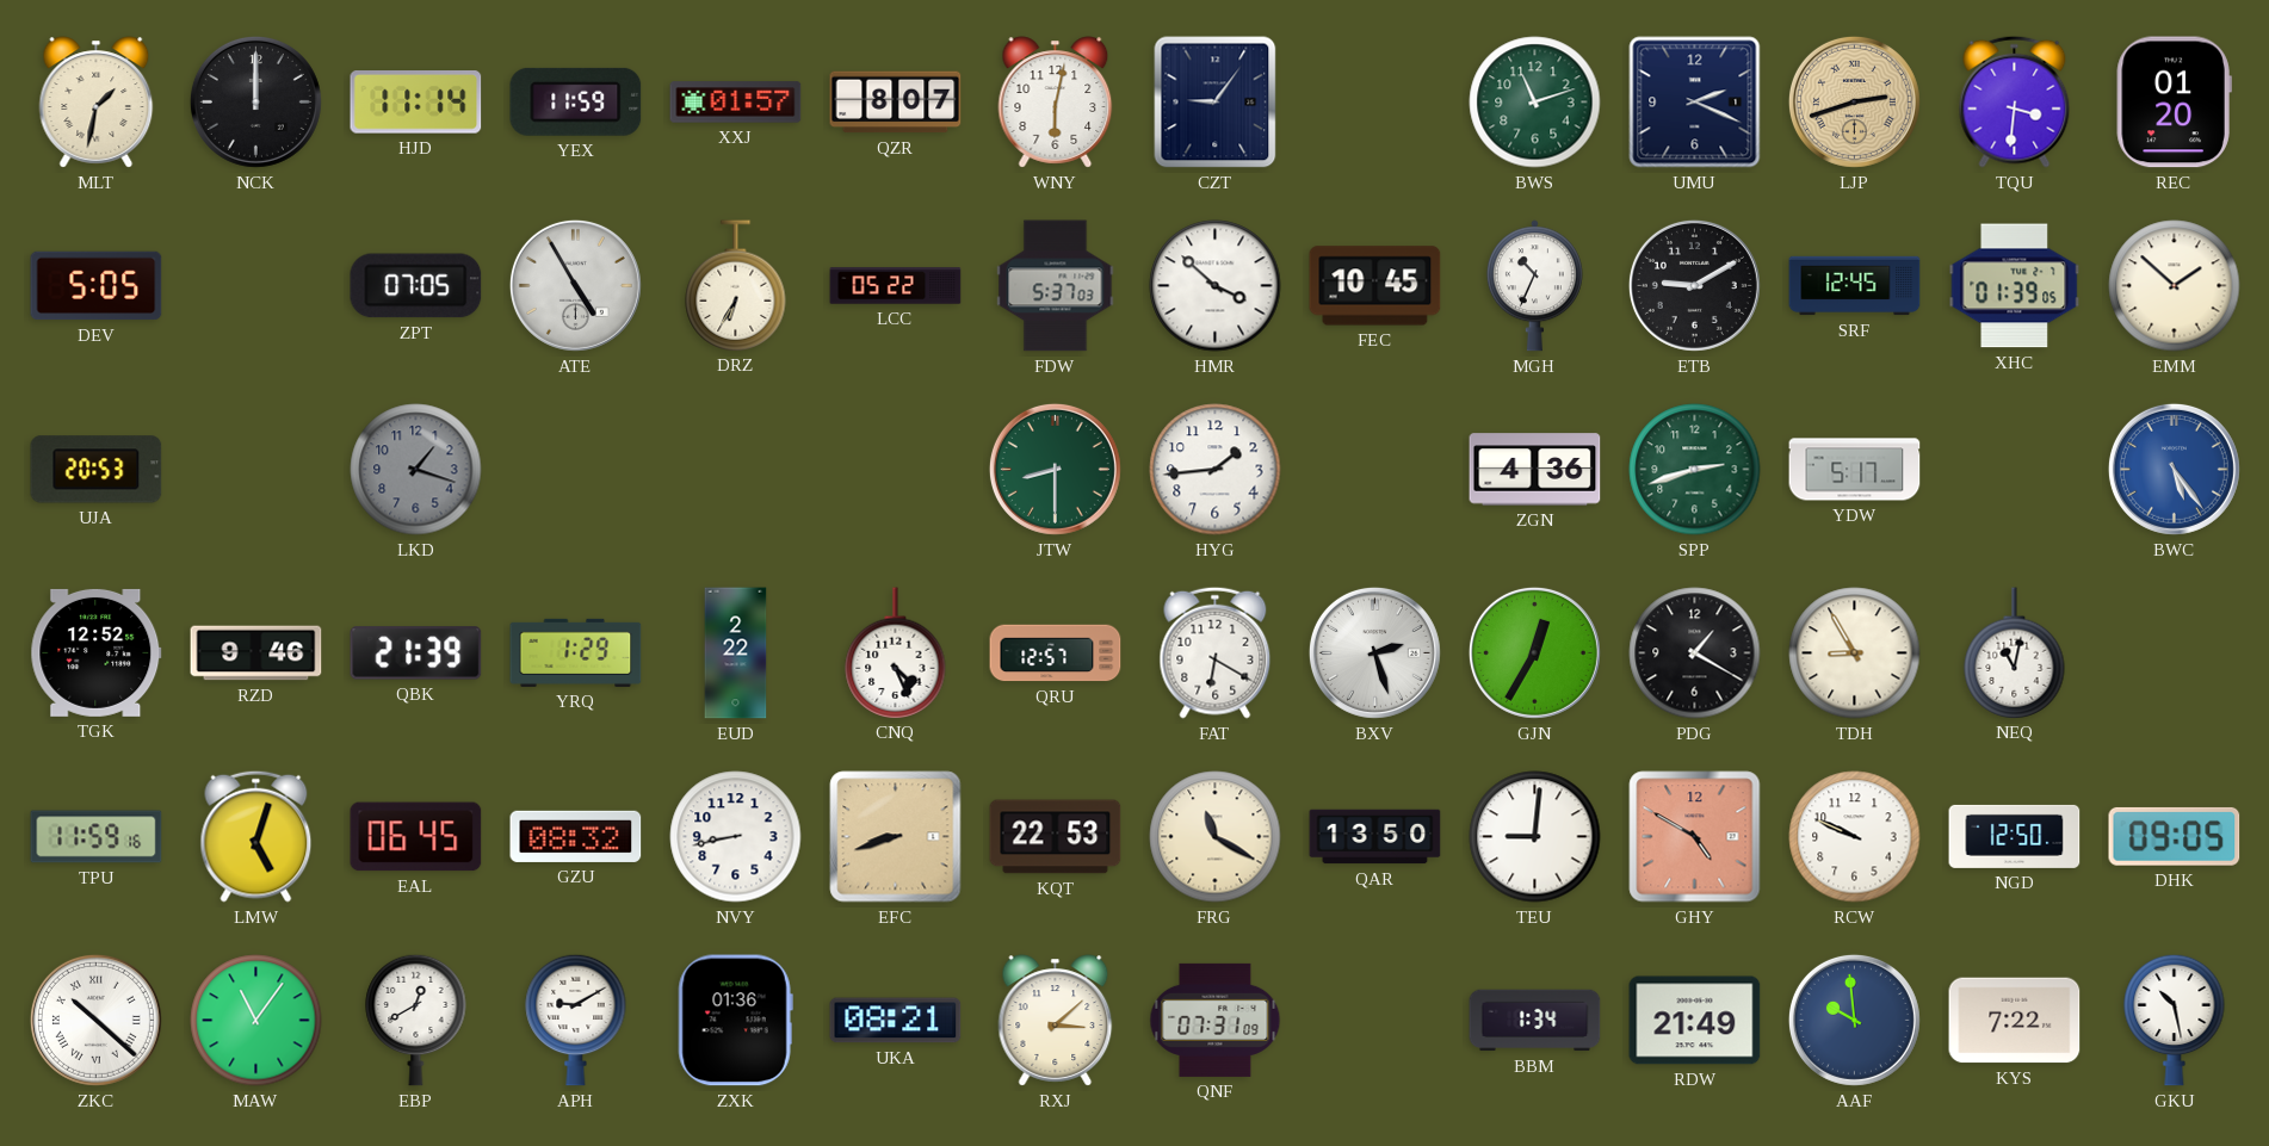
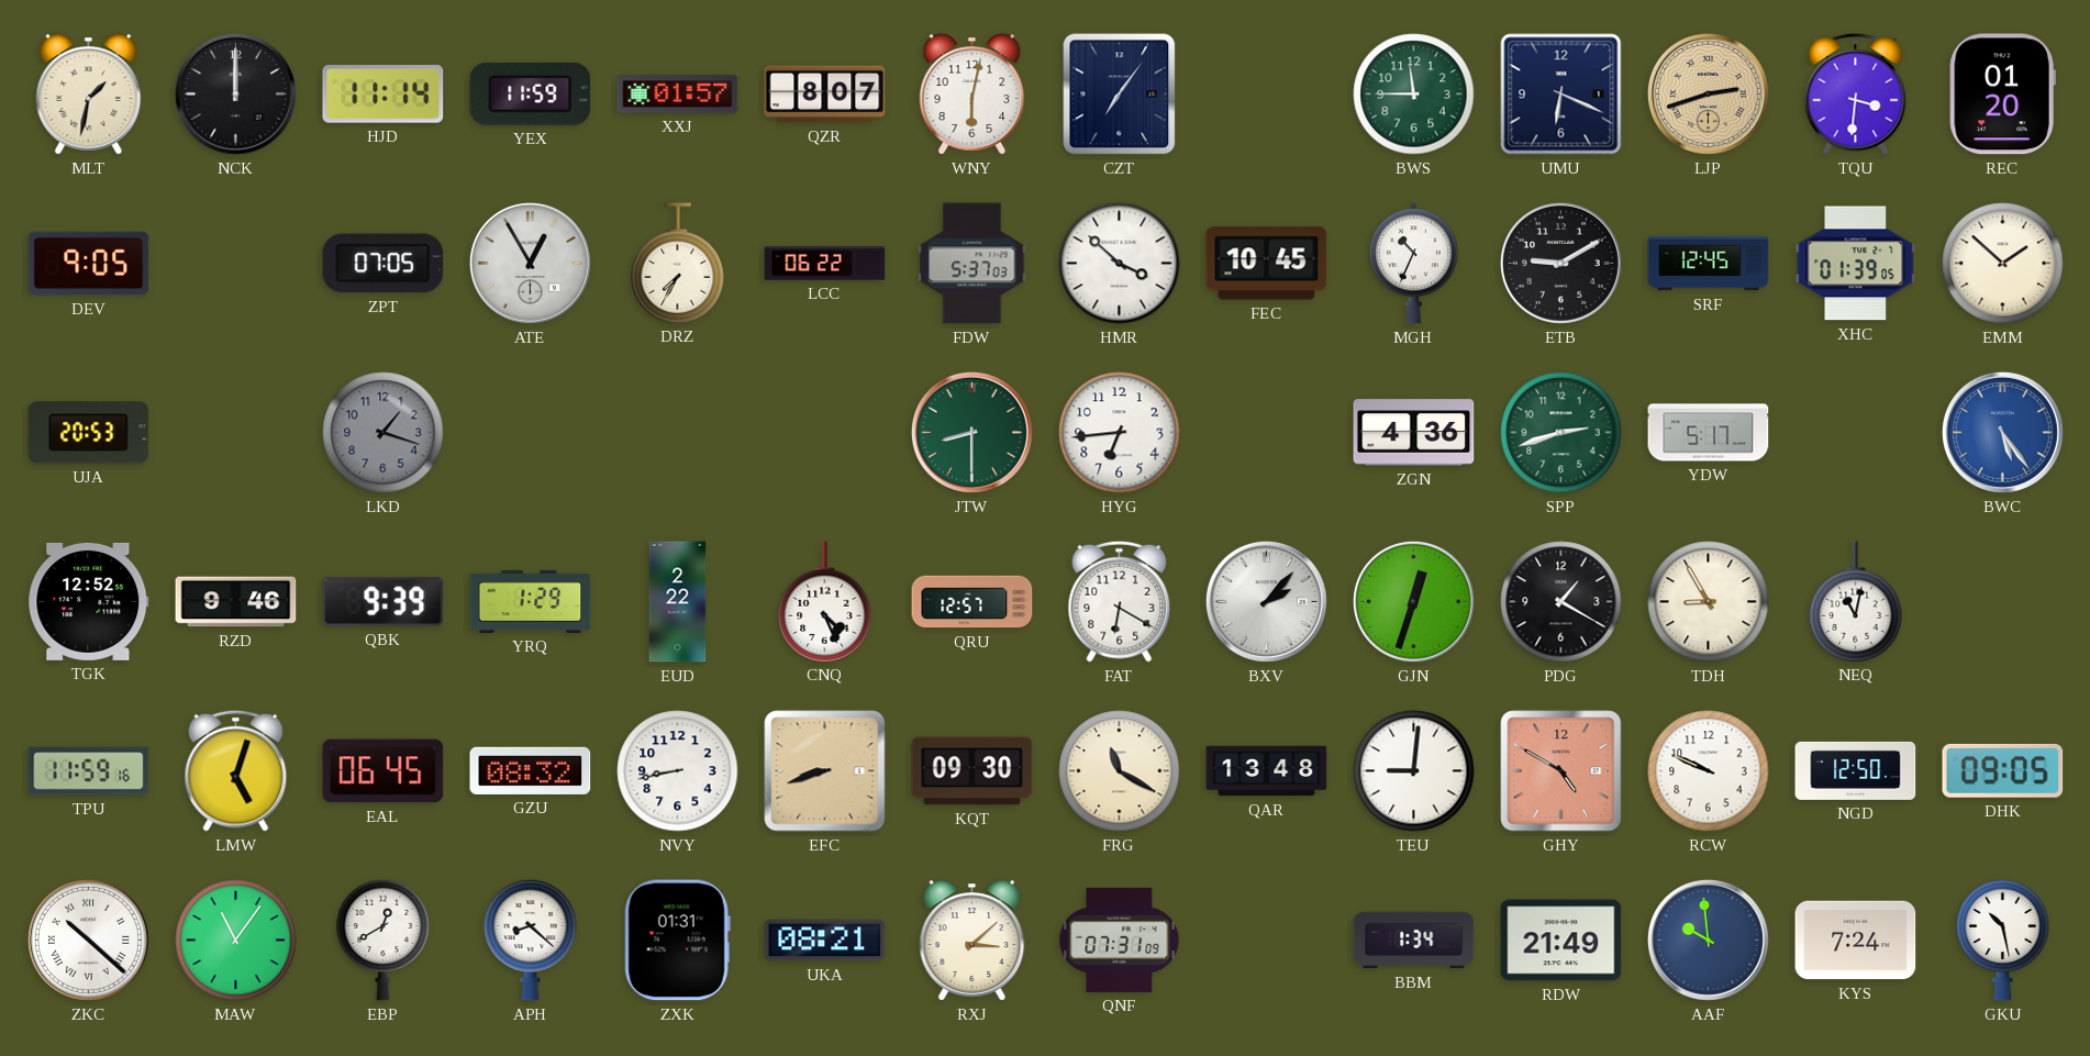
CZT: 9:06 -> 7:06 (1120, 95)
BWS: 11:12 -> 11:45 (1414, 95)
UMU: 2:19 -> 6:19 (1561, 95)
DEV: 5:05 -> 9:05 (89, 264)
ATE: 4:55 -> 12:55 (530, 263)
DRZ: 6:35 -> 7:35 (678, 263)
LCC: 05:22 -> 06:22 (825, 264)
HYG: 1:44 -> 6:44 (1120, 433)
QBK: 21:39 -> 9:39 (383, 602)
BXV: 2:27 -> 2:07 (1266, 601)
GJN: 12:35 -> 12:33 (1413, 601)
KQT: 22:53 -> 09:30 (972, 771)
QAR: 13:50 -> 13:48 (1267, 771)
APH: 9:10 -> 8:22 (531, 940)
ZXK: 01:36 -> 01:31 (677, 941)
KYS: 7:22 -> 7:24 (1856, 941)
